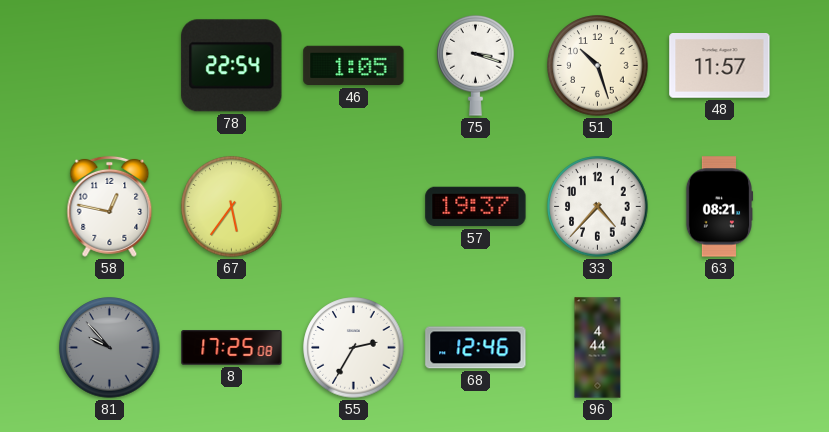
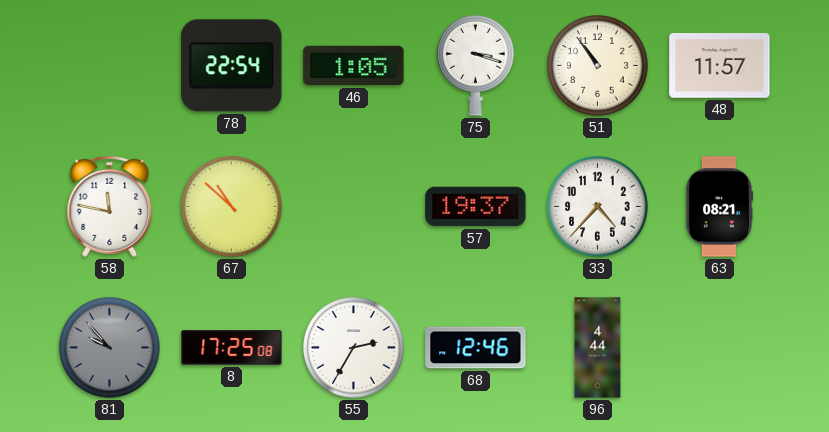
51: 10:27 -> 10:54 (598, 66)
58: 12:47 -> 11:47 (110, 206)
67: 5:36 -> 10:52 (232, 207)
